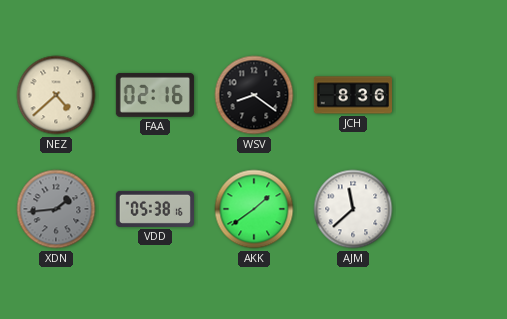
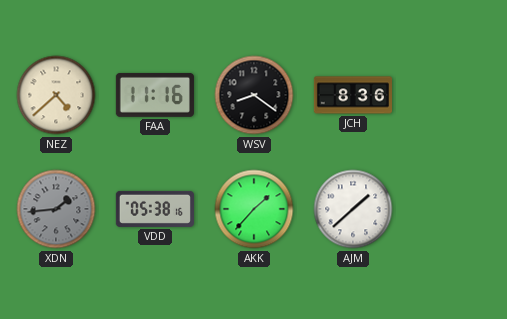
FAA: 02:16 -> 11:16 (155, 95)
AKK: 1:39 -> 1:37 (254, 209)
AJM: 11:38 -> 1:38 (353, 209)
